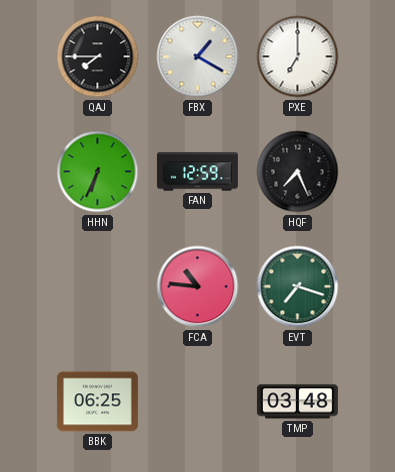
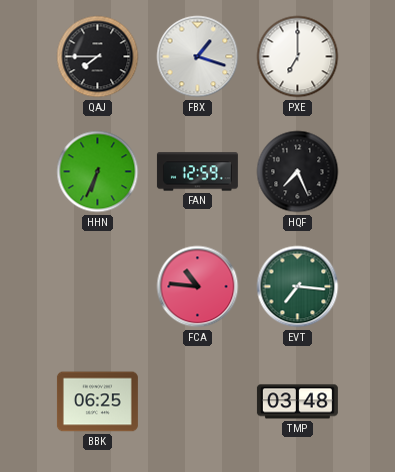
FBX: 1:20 -> 1:18 (198, 57)
EVT: 7:18 -> 7:16 (298, 287)
